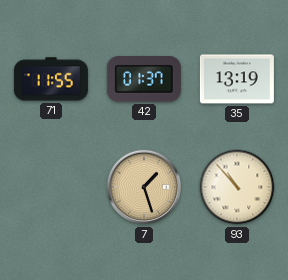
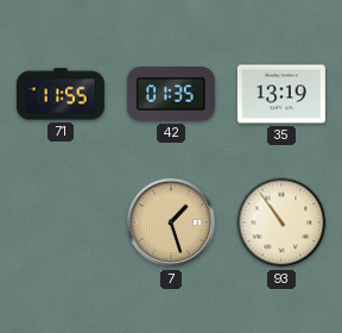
42: 01:37 -> 01:35 (171, 94)
93: 10:53 -> 10:54 (281, 222)
